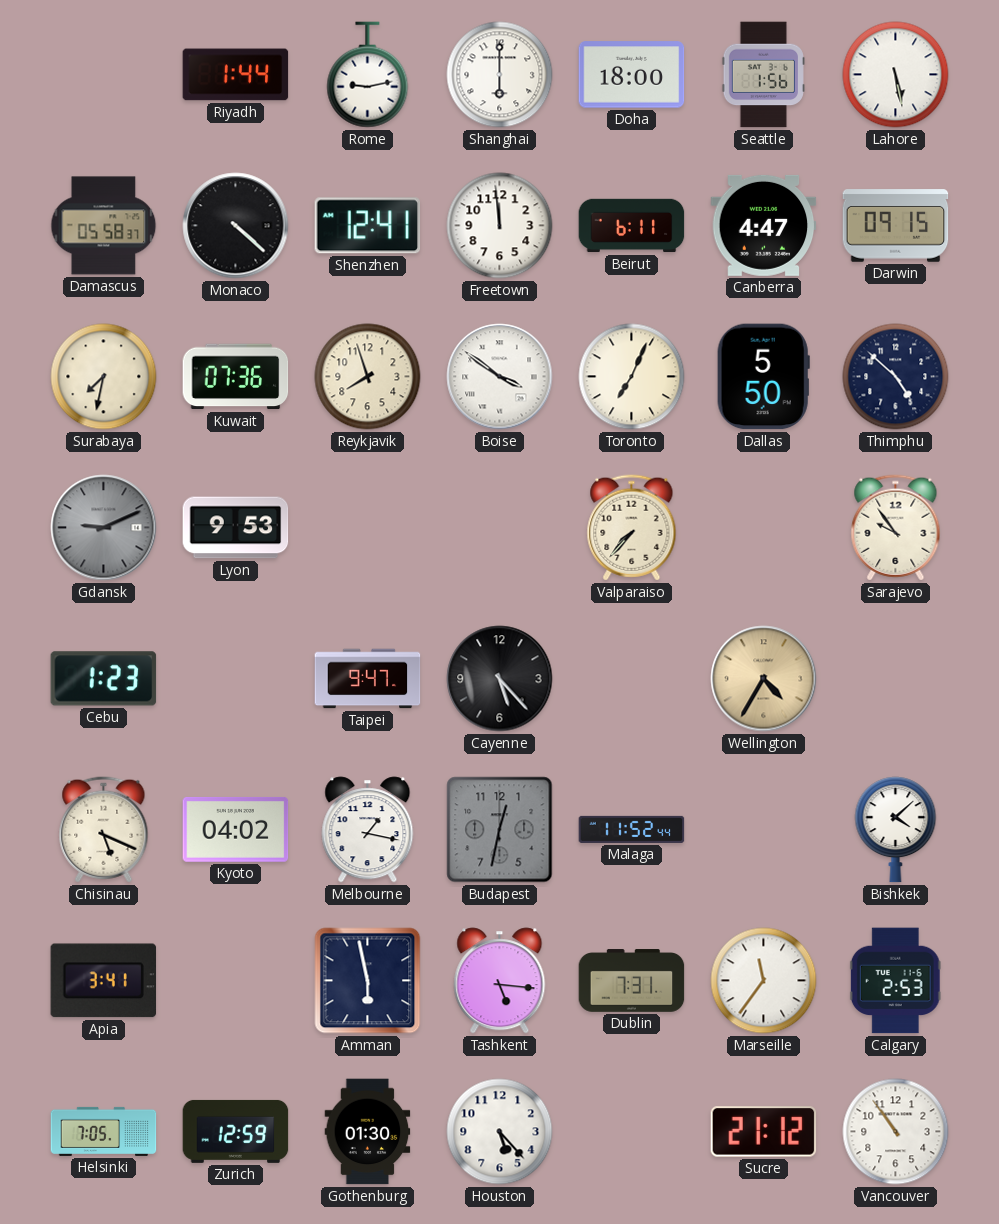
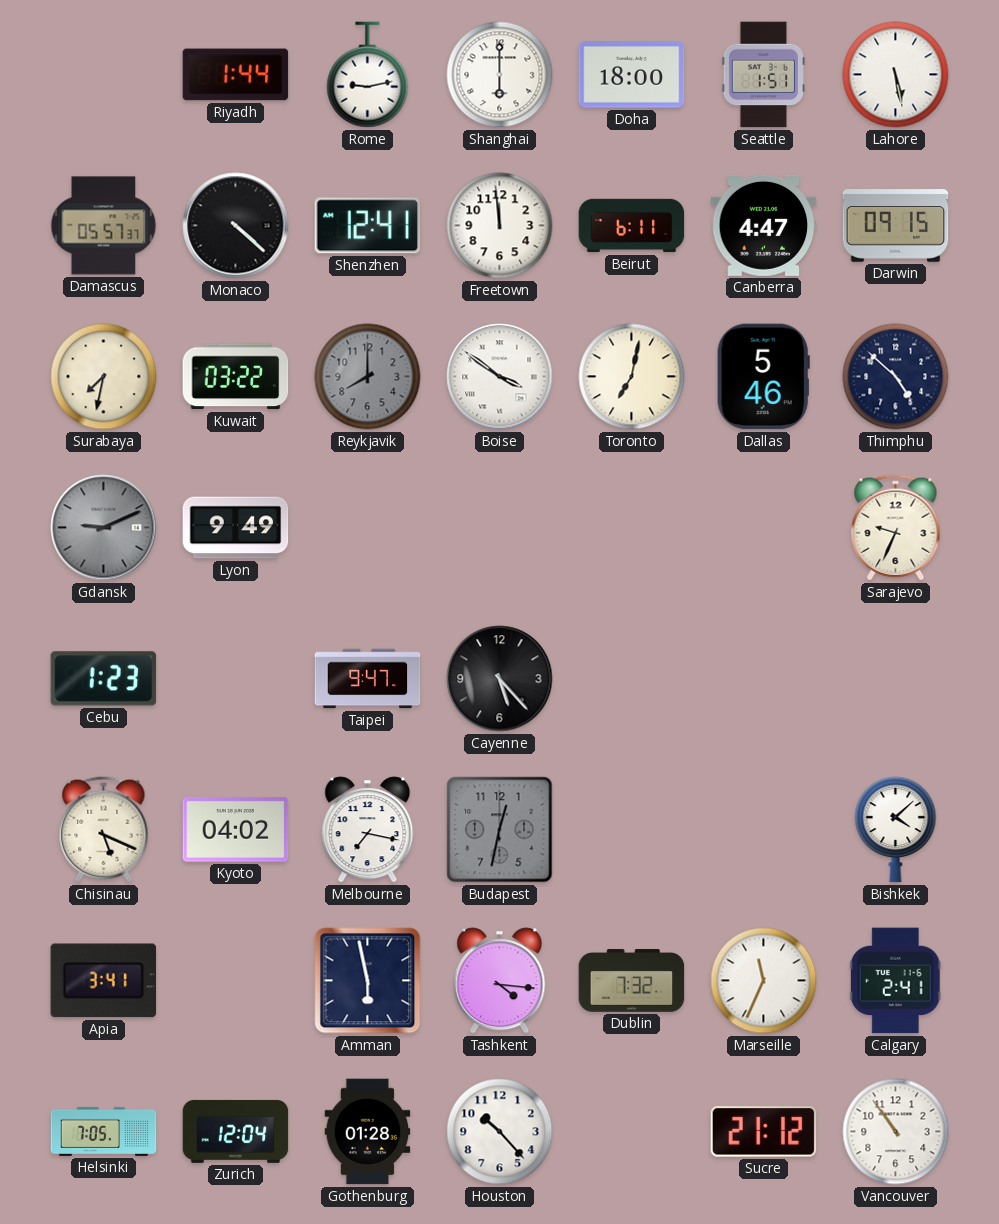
Seattle: 1:56 -> 1:51 (763, 75)
Damascus: 05:58 -> 05:57 (104, 226)
Kuwait: 07:36 -> 03:22 (236, 377)
Reykjavik: 7:57 -> 8:00 (368, 377)
Reykjavik dial: cream -> grey (368, 377)
Toronto: 7:04 -> 7:02 (632, 377)
Dallas: 5:50 -> 5:46 (763, 377)
Lyon: 9:53 -> 9:49 (236, 528)
Valparaiso: 7:37 -> none (632, 528)
Sarajevo: 9:54 -> 9:34 (896, 528)
Wellington: 4:35 -> none (764, 679)
Melbourne: 1:17 -> 7:17 (368, 830)
Malaga: 11:52 -> none (632, 829)
Tashkent: 5:16 -> 4:16 (500, 981)
Dublin: 7:31 -> 7:32 (632, 981)
Marseille: 11:36 -> 11:34 (764, 981)
Calgary: 2:53 -> 2:41 (895, 981)
Zurich: 12:59 -> 12:04 (236, 1131)
Gothenburg: 01:30 -> 01:28 (368, 1132)
Houston: 5:23 -> 10:23 (500, 1132)
